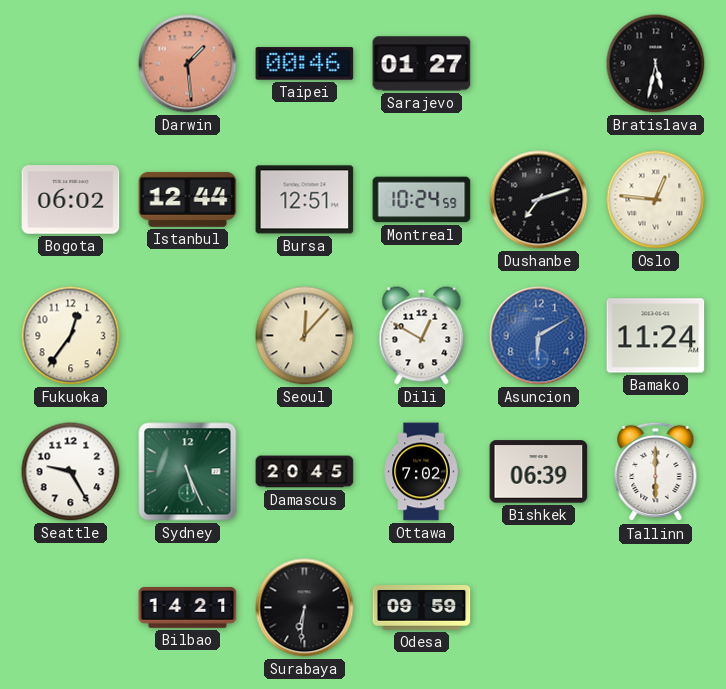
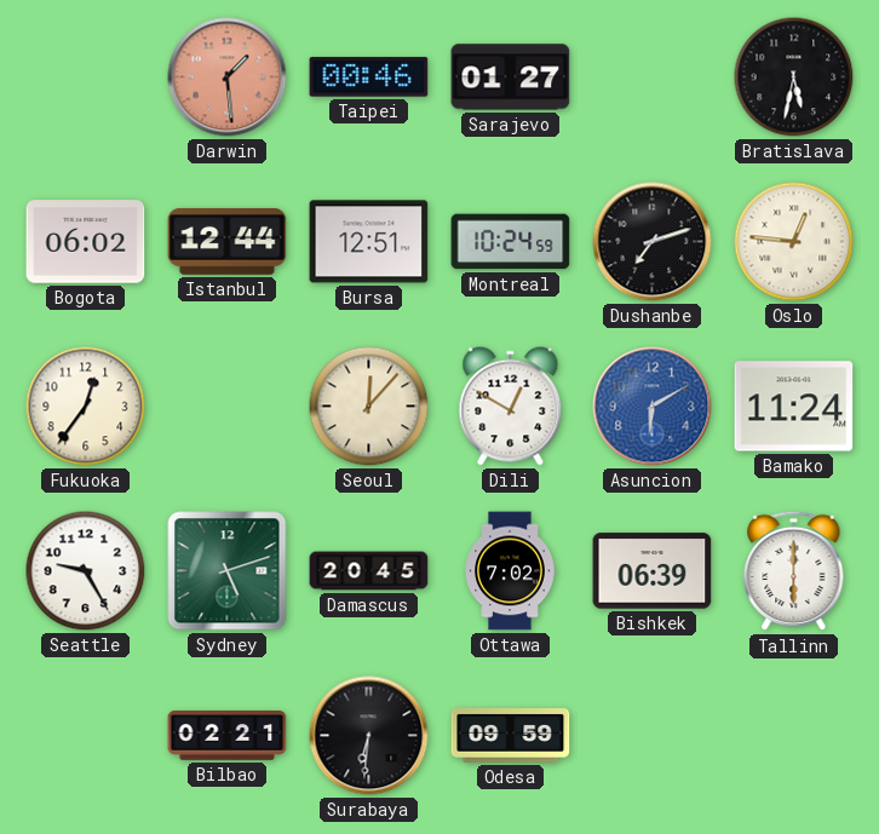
Sydney: 5:26 -> 5:12 (228, 571)
Bilbao: 14:21 -> 02:21 (228, 736)
